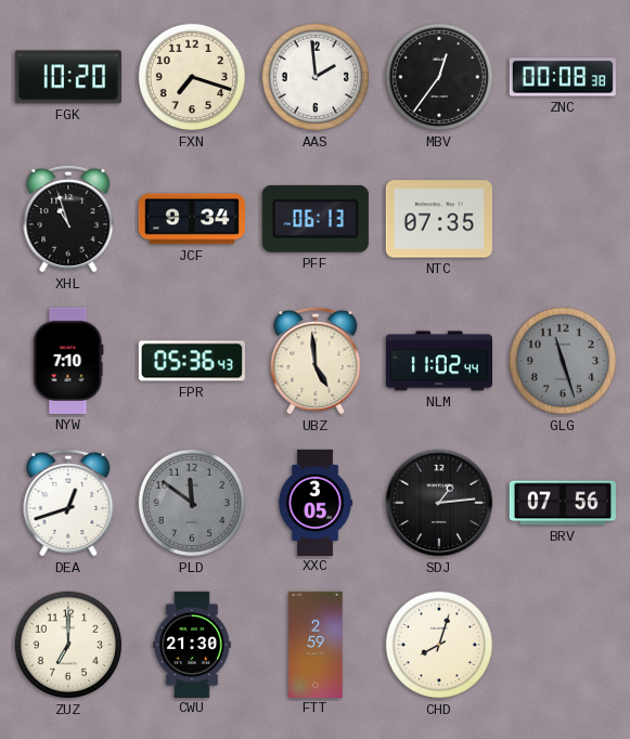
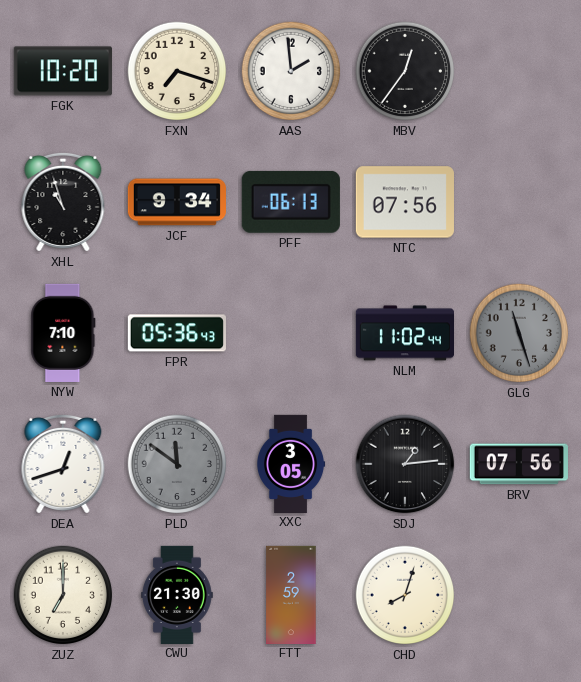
ZNC: 00:08 -> none (563, 77)
NTC: 07:35 -> 07:56 (405, 202)
UBZ: 4:59 -> none (316, 361)
